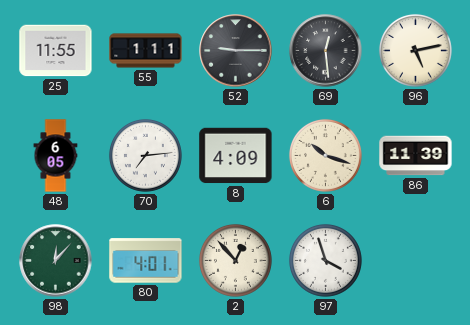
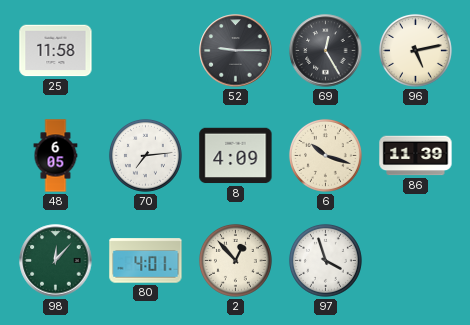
25: 11:55 -> 11:58 (56, 51)
55: 1:11 -> none (146, 51)
69: 12:29 -> 12:25 (326, 51)
